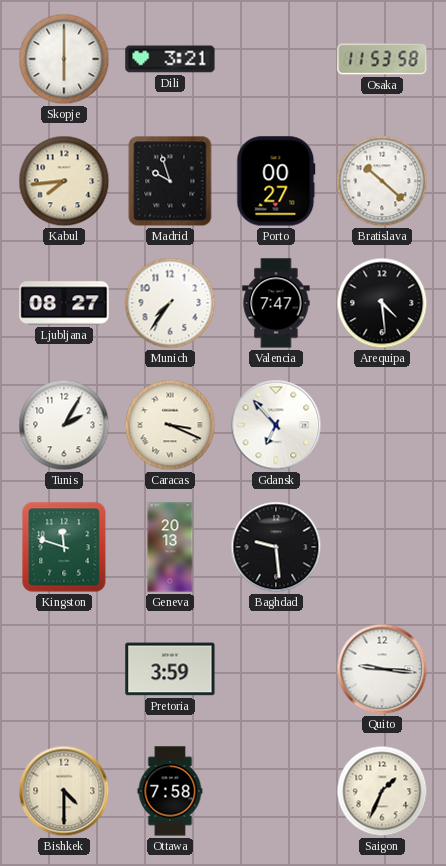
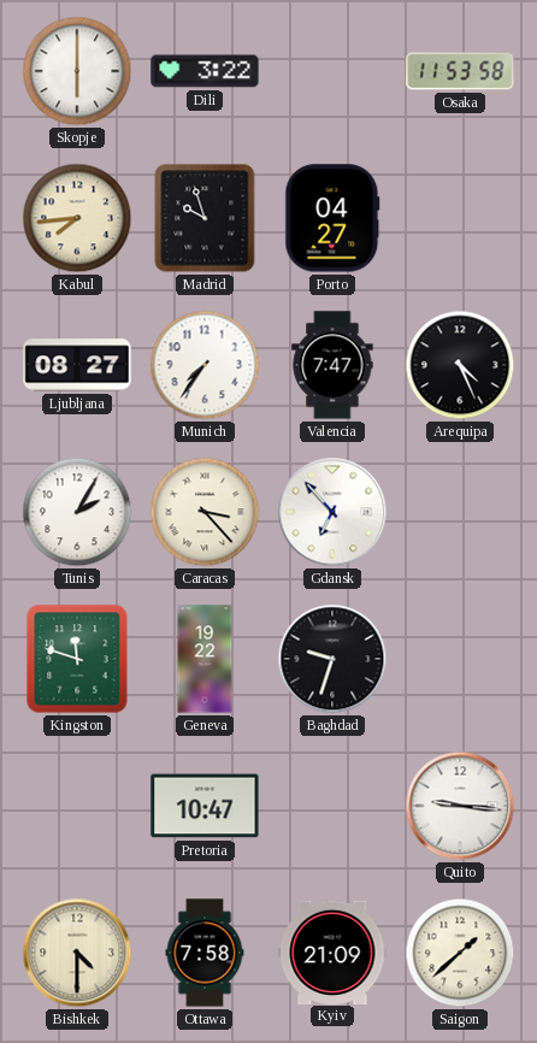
Dili: 3:21 -> 3:22 (205, 71)
Porto: 00:27 -> 04:27 (332, 218)
Bratislava: 10:22 -> none (382, 181)
Arequipa: 4:29 -> 4:26 (460, 365)
Caracas: 3:19 -> 3:23 (205, 512)
Geneva: 20:13 -> 19:22 (205, 659)
Baghdad: 9:29 -> 9:33 (332, 659)
Pretoria: 3:59 -> 10:47 (205, 806)
Kyiv: none -> 21:09 (332, 951)
Saigon: 1:34 -> 1:38 (460, 953)
